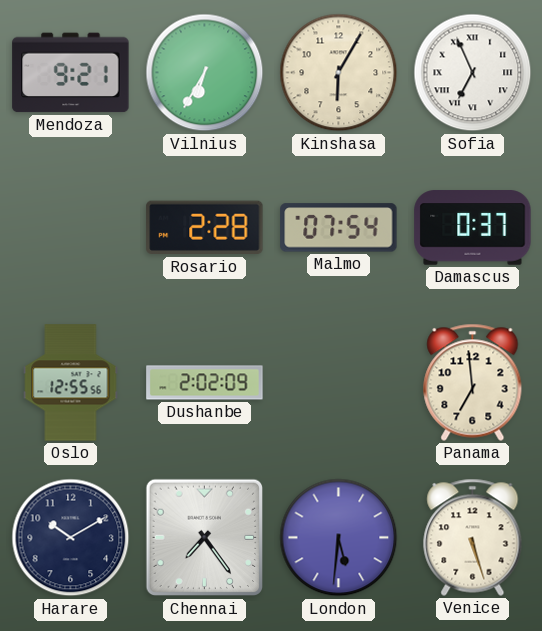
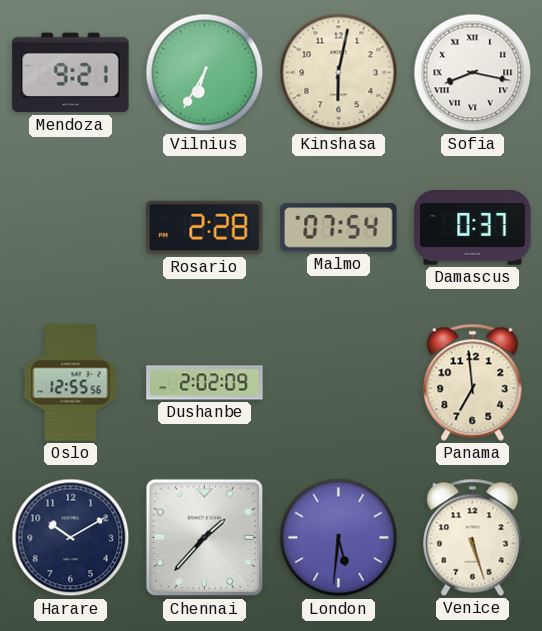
Kinshasa: 6:05 -> 6:02 (339, 73)
Sofia: 6:56 -> 8:17 (473, 73)
Chennai: 7:24 -> 1:37 (205, 538)
